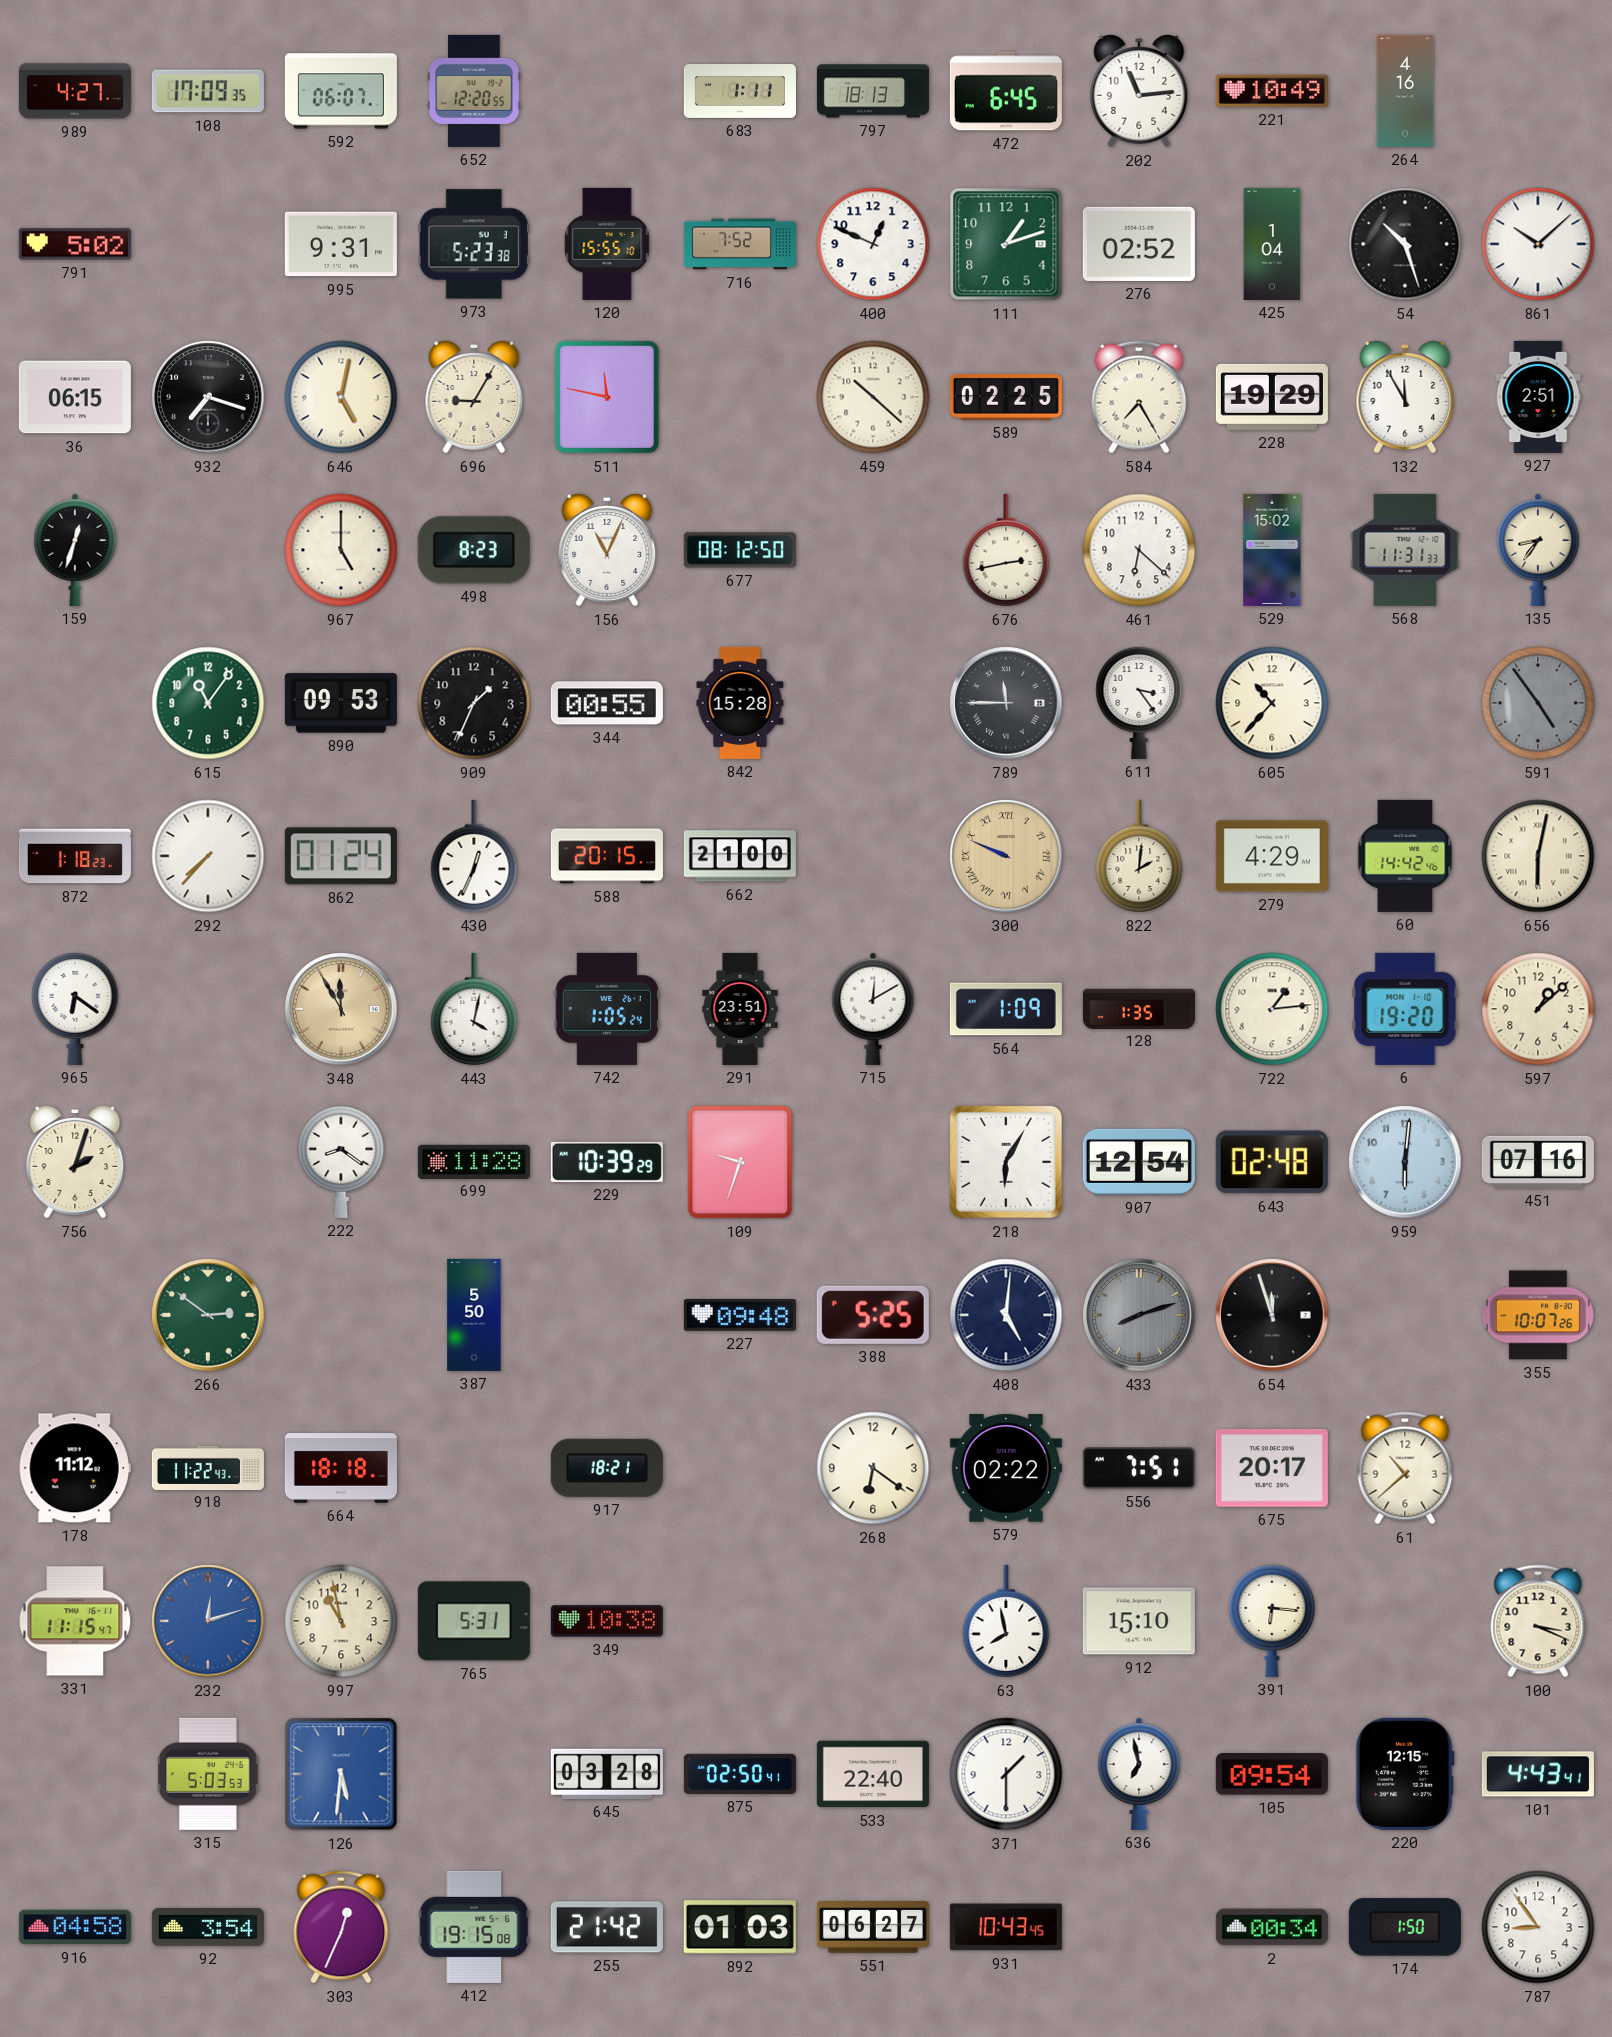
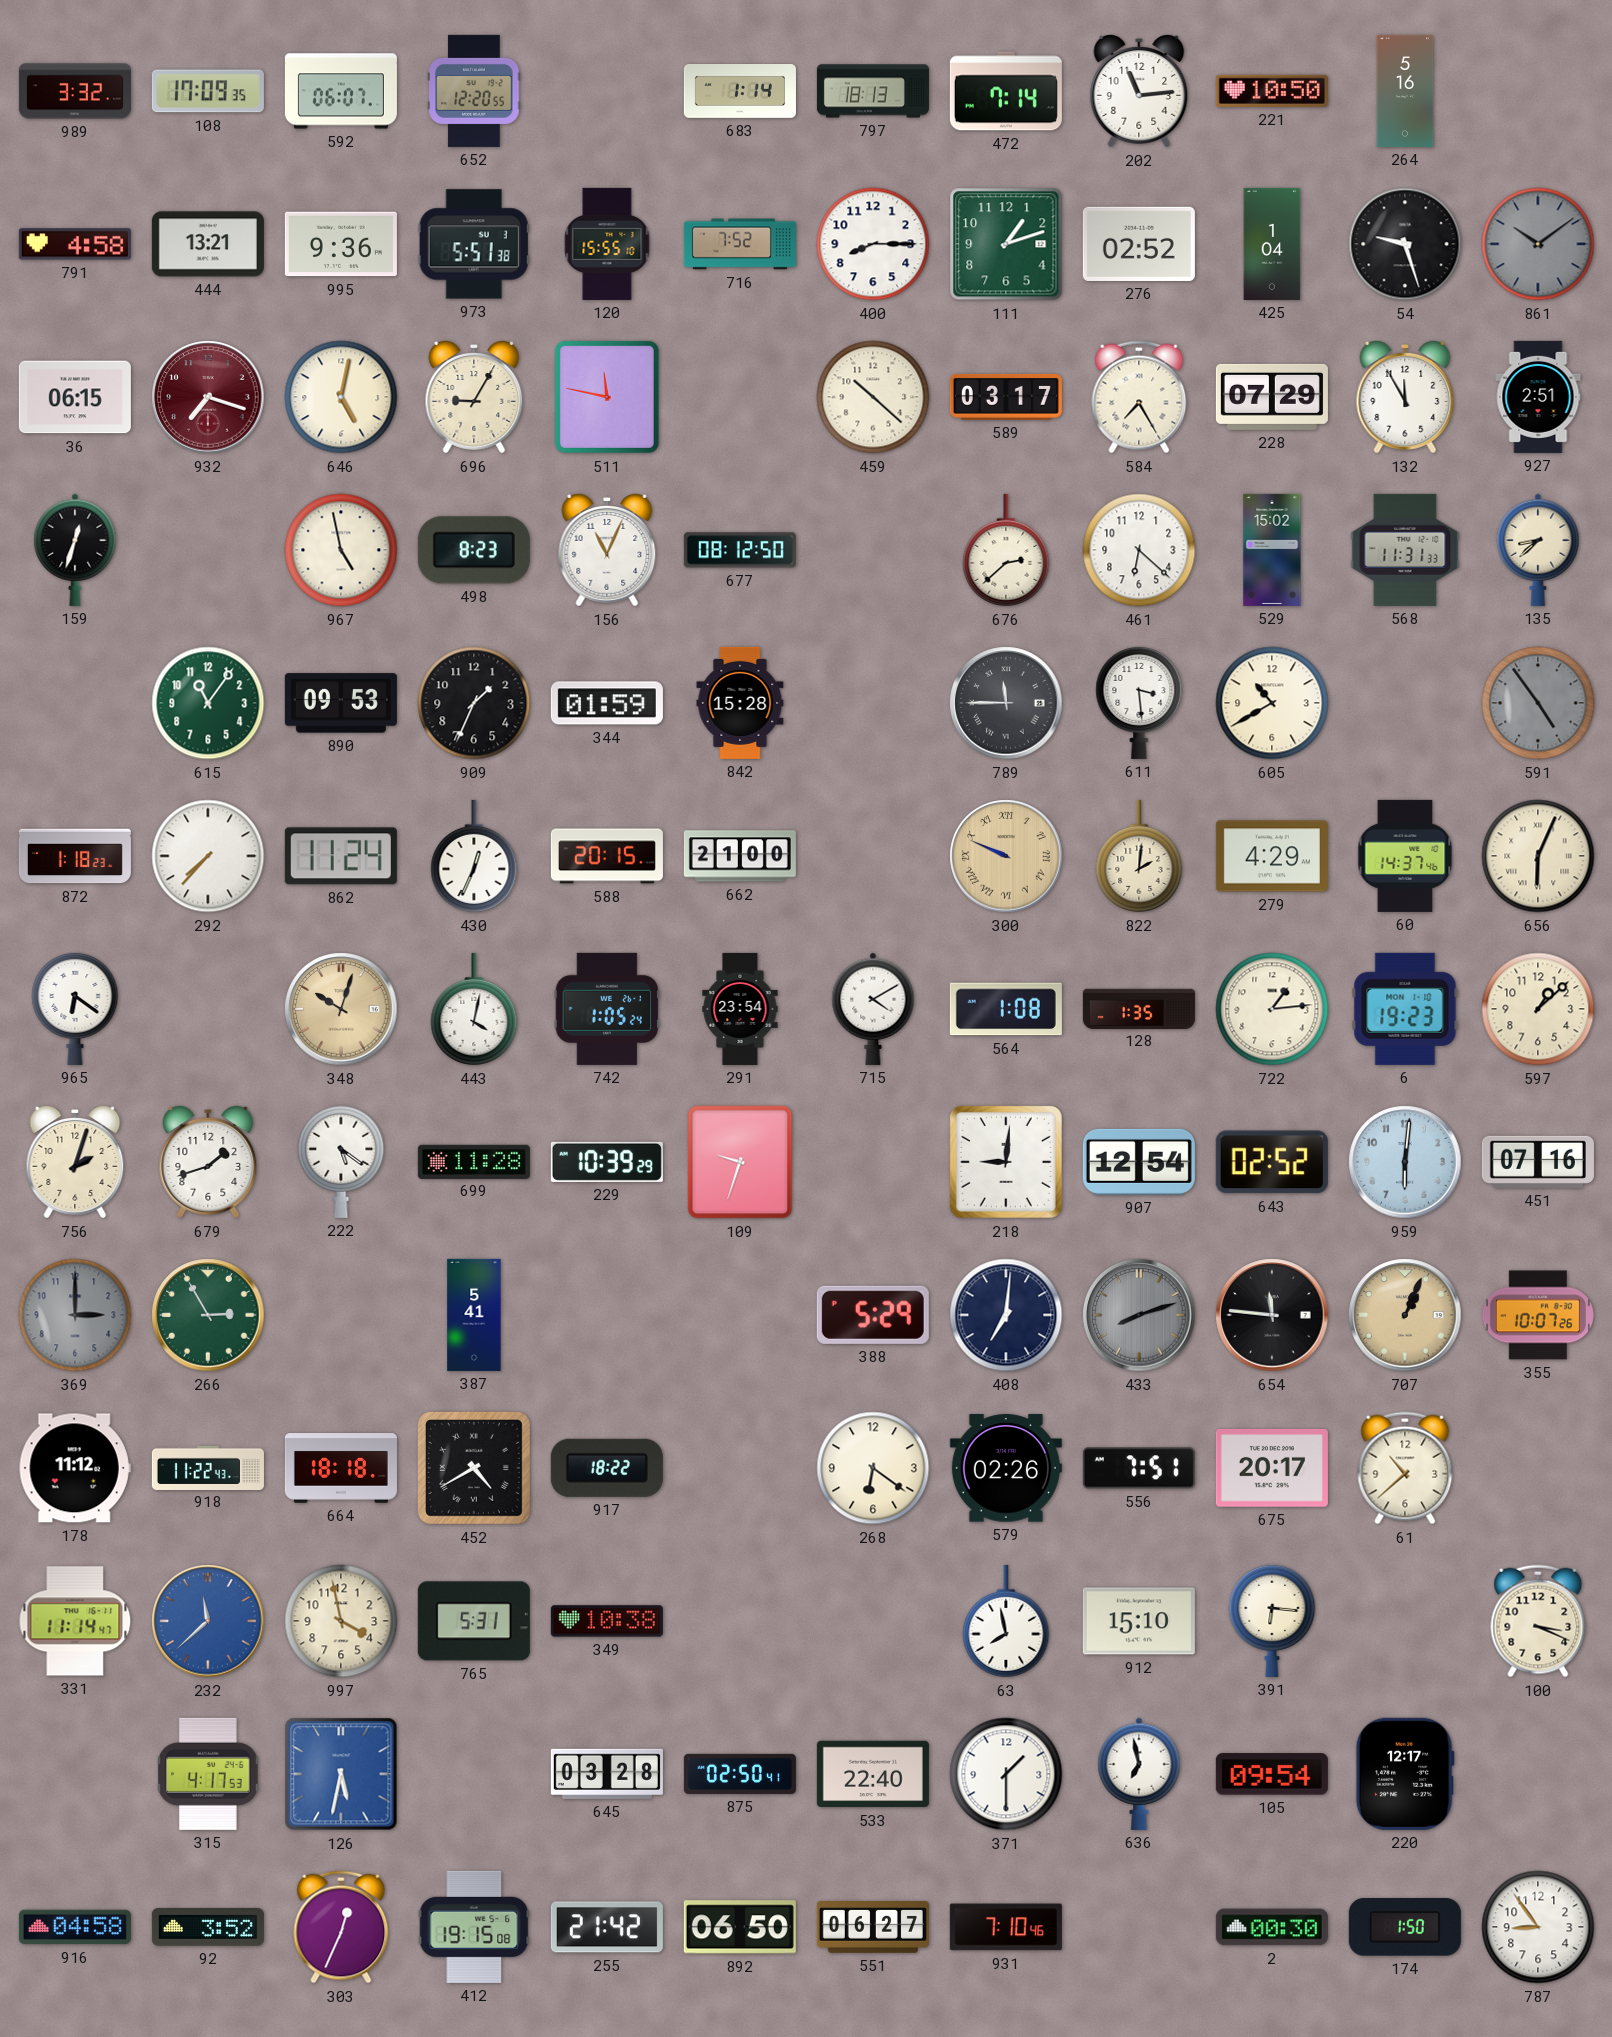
989: 4:27 -> 3:32 (75, 91)
683: 1:11 -> 1:14 (740, 92)
472: 6:45 -> 7:14 (1006, 91)
221: 10:49 -> 10:50 (1272, 91)
264: 4:16 -> 5:16 (1405, 91)
791: 5:02 -> 4:58 (75, 244)
444: none -> 13:21 (208, 244)
995: 9:31 -> 9:36 (341, 244)
973: 5:23 -> 5:51 (474, 244)
400: 12:49 -> 8:15 (873, 244)
54: 10:27 -> 9:27 (1405, 244)
861: 10:08 -> 10:09 (1538, 244)
861 dial: white -> grey (1538, 244)
932 dial: black -> burgundy (208, 397)
589: 02:25 -> 03:17 (1006, 398)
228: 19:29 -> 07:29 (1272, 397)
967: 5:00 -> 4:58 (341, 550)
676: 2:43 -> 2:38 (1006, 550)
135: 8:36 -> 8:38 (1538, 550)
344: 00:55 -> 01:59 (607, 703)
611: 3:24 -> 3:29 (1139, 702)
605: 10:37 -> 10:40 (1272, 703)
862: 01:24 -> 11:24 (341, 856)
60: 14:42 -> 14:37 (1405, 856)
656: 6:02 -> 6:04 (1538, 856)
348: 11:55 -> 10:03 (341, 1009)
291: 23:51 -> 23:54 (740, 1009)
715: 12:10 -> 4:10 (873, 1009)
564: 1:09 -> 1:08 (1006, 1009)
6: 19:20 -> 19:23 (1405, 1009)
679: none -> 1:42 (208, 1162)
222: 8:21 -> 5:21 (341, 1161)
218: 6:05 -> 9:01 (1006, 1162)
643: 02:48 -> 02:52 (1272, 1162)
369: none -> 3:00 (75, 1315)
266: 2:51 -> 2:55 (208, 1315)
387: 5:50 -> 5:41 (474, 1315)
227: 09:48 -> none (740, 1316)
388: 5:25 -> 5:29 (873, 1315)
408: 5:01 -> 7:01 (1006, 1315)
654: 11:57 -> 11:46 (1272, 1315)
707: none -> 1:04 (1405, 1315)
452: none -> 4:40 (474, 1468)
917: 18:21 -> 18:22 (607, 1468)
579: 02:22 -> 02:26 (1006, 1468)
331: 11:15 -> 11:14 (75, 1621)
232: 12:12 -> 11:38 (208, 1621)
997: 10:58 -> 3:58 (341, 1621)
315: 5:03 -> 4:17 (209, 1774)
126: 5:31 -> 5:32 (341, 1774)
220: 12:15 -> 12:17 (1405, 1774)
101: 4:43 -> none (1538, 1774)
92: 3:54 -> 3:52 (208, 1928)
892: 01:03 -> 06:50 (740, 1927)
931: 10:43 -> 7:10 (1006, 1927)
2: 00:34 -> 00:30 (1272, 1927)
